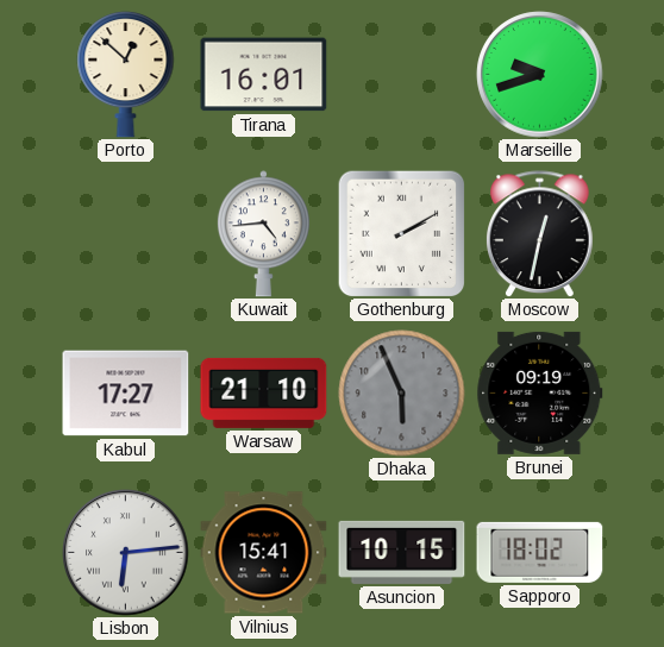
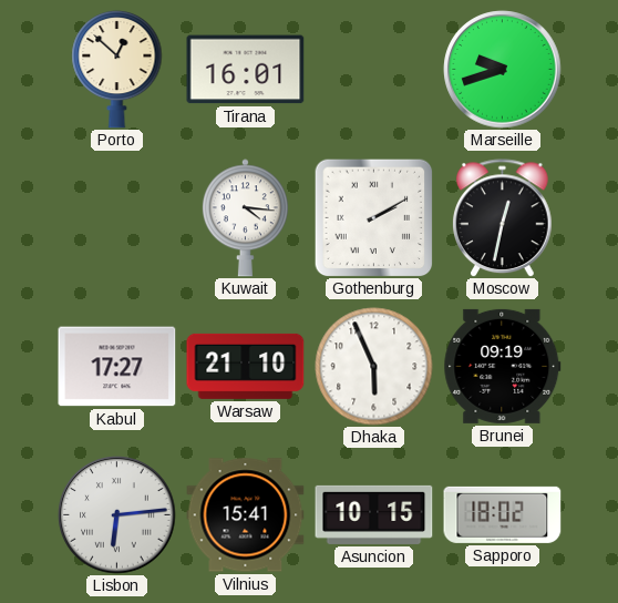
Kuwait: 4:44 -> 4:16 (245, 218)
Dhaka dial: grey -> white (374, 367)
